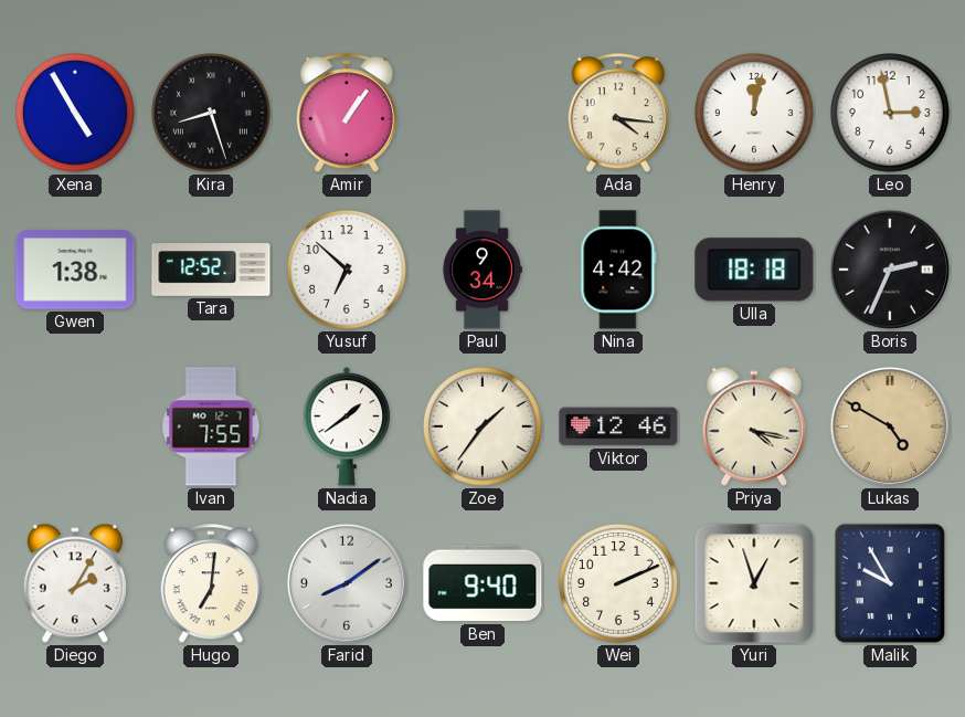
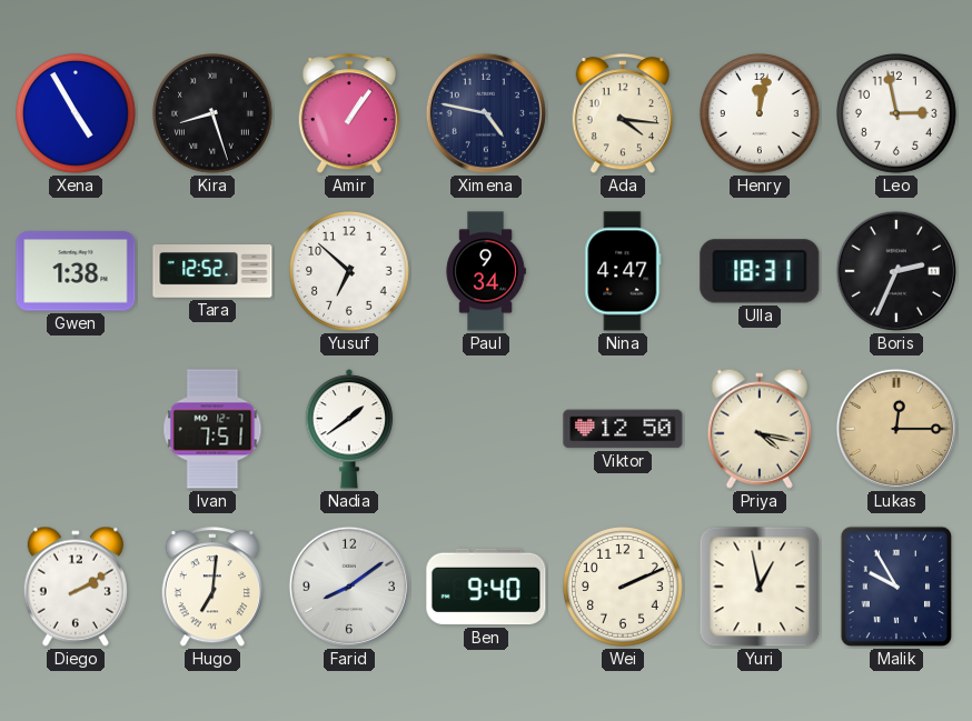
Ximena: none -> 4:47 (486, 113)
Nina: 4:42 -> 4:47 (623, 271)
Ulla: 18:18 -> 18:31 (760, 271)
Ivan: 7:55 -> 7:51 (212, 429)
Zoe: 1:36 -> none (484, 428)
Viktor: 12:46 -> 12:50 (623, 429)
Lukas: 4:50 -> 12:15 (896, 429)
Diego: 2:05 -> 2:10 (76, 587)
Yuri: 12:57 -> 12:58 (760, 587)
